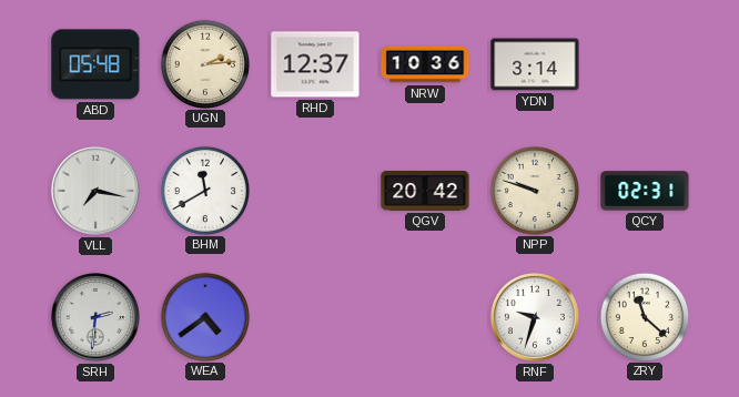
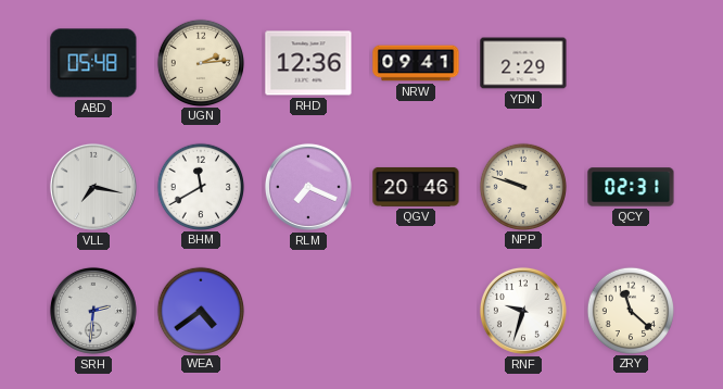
RHD: 12:37 -> 12:36 (308, 63)
NRW: 10:36 -> 09:41 (416, 63)
YDN: 3:14 -> 2:29 (523, 63)
RLM: none -> 7:19 (308, 187)
QGV: 20:42 -> 20:46 (416, 187)
